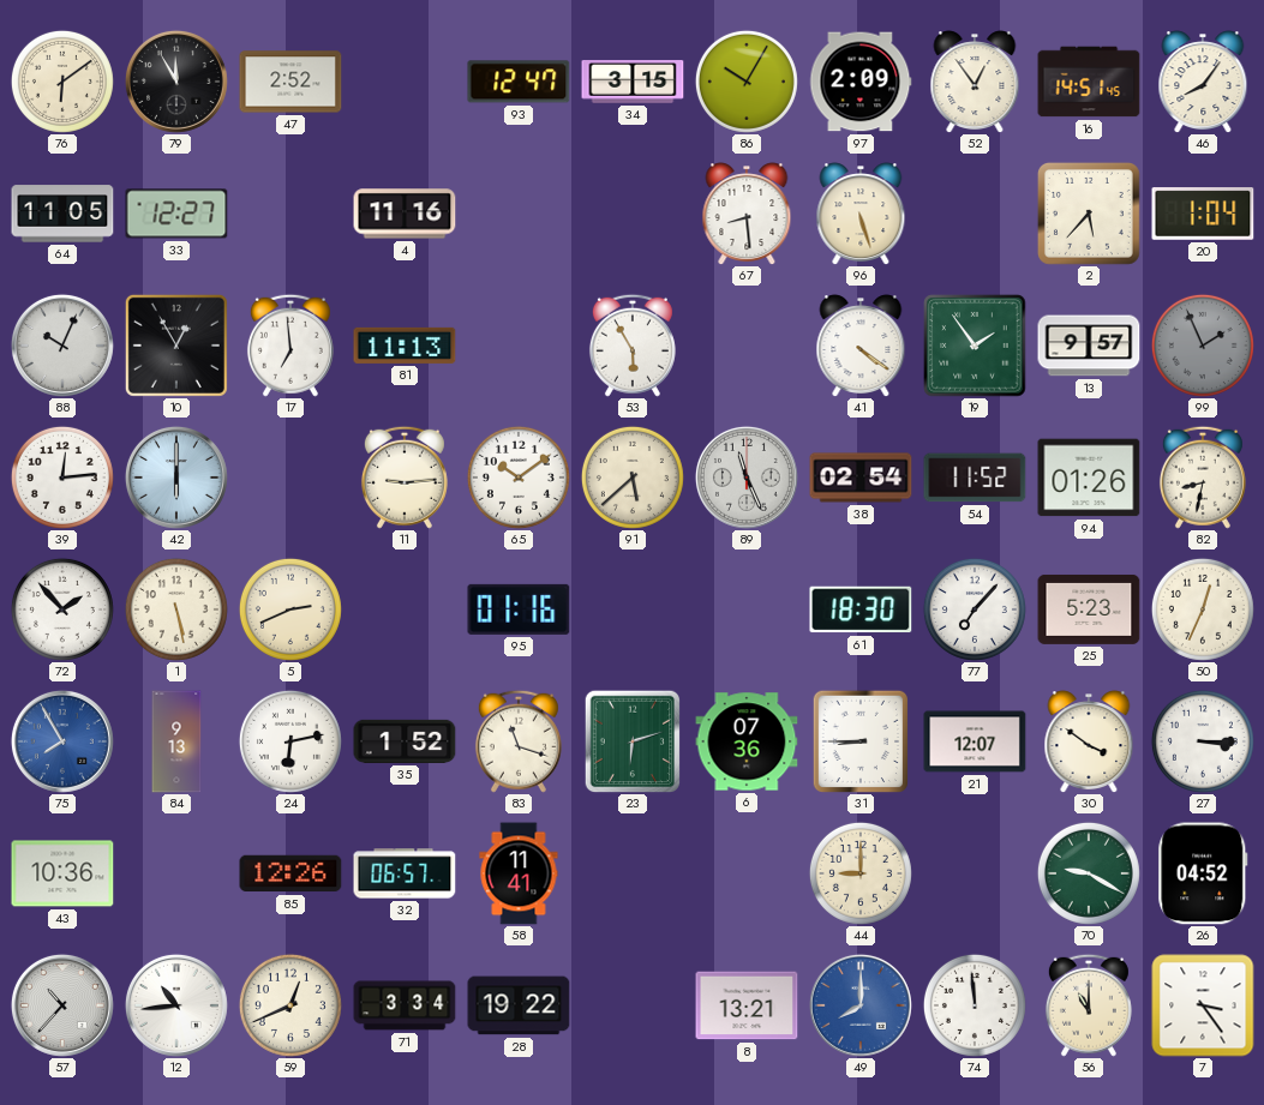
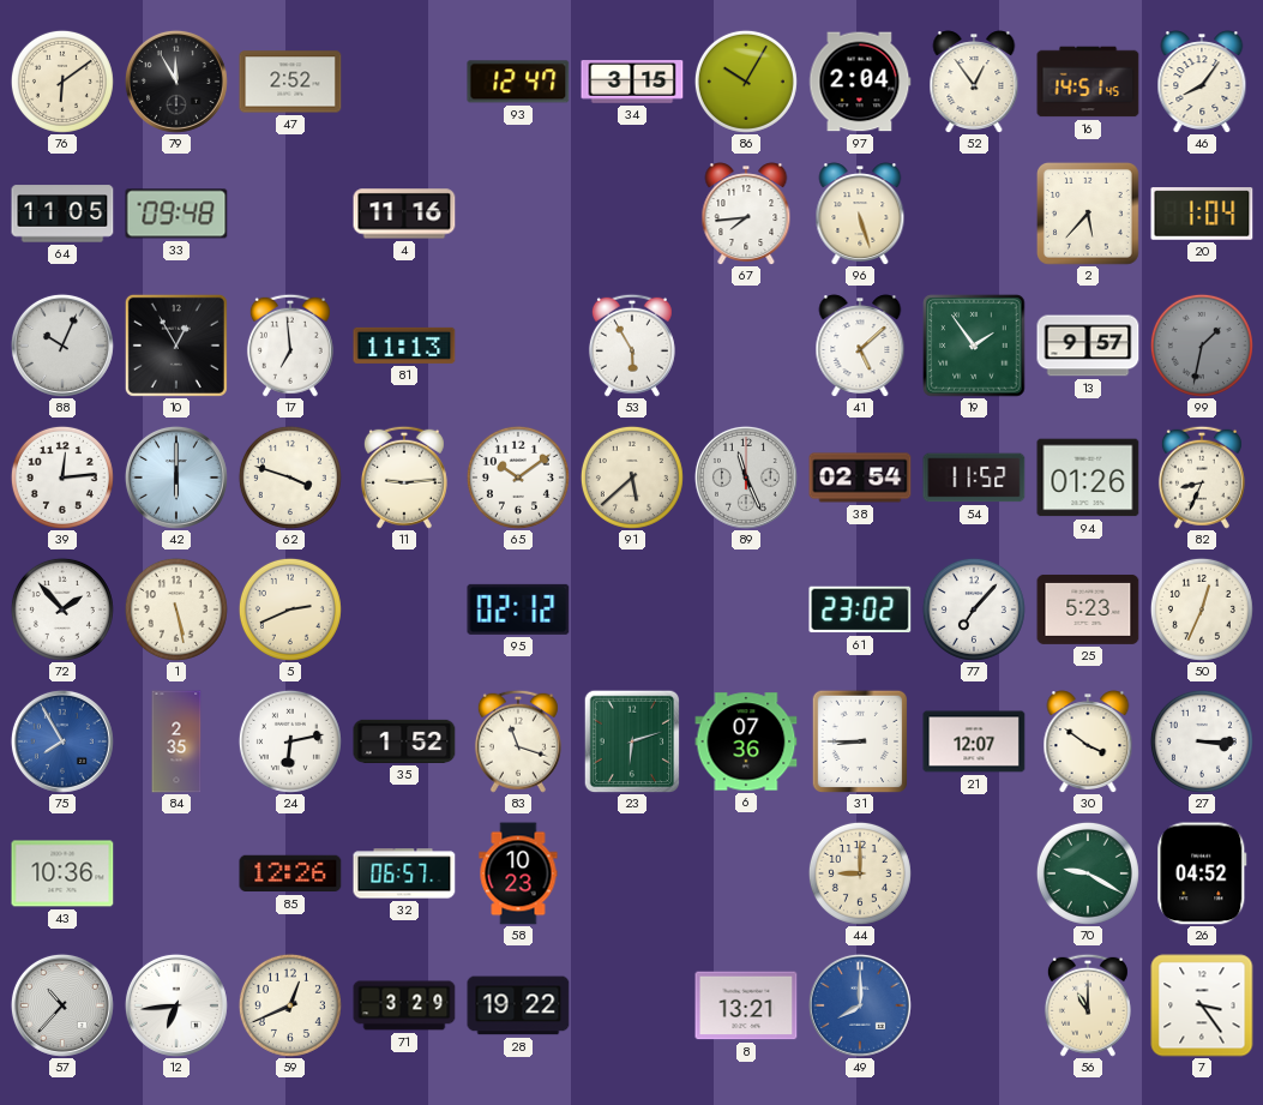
97: 2:09 -> 2:04 (860, 82)
33: 12:27 -> 09:48 (176, 214)
67: 8:29 -> 7:44 (746, 214)
41: 4:21 -> 5:08 (860, 346)
99: 1:56 -> 1:32 (1202, 346)
62: none -> 3:48 (290, 478)
82: 8:32 -> 8:34 (1202, 478)
95: 01:16 -> 02:12 (518, 609)
61: 18:30 -> 23:02 (860, 609)
84: 9:13 -> 2:35 (176, 741)
58: 11:41 -> 10:23 (518, 873)
12: 10:44 -> 6:44 (176, 1005)
71: 3:34 -> 3:29 (404, 1005)
74: 11:59 -> none (975, 1005)
